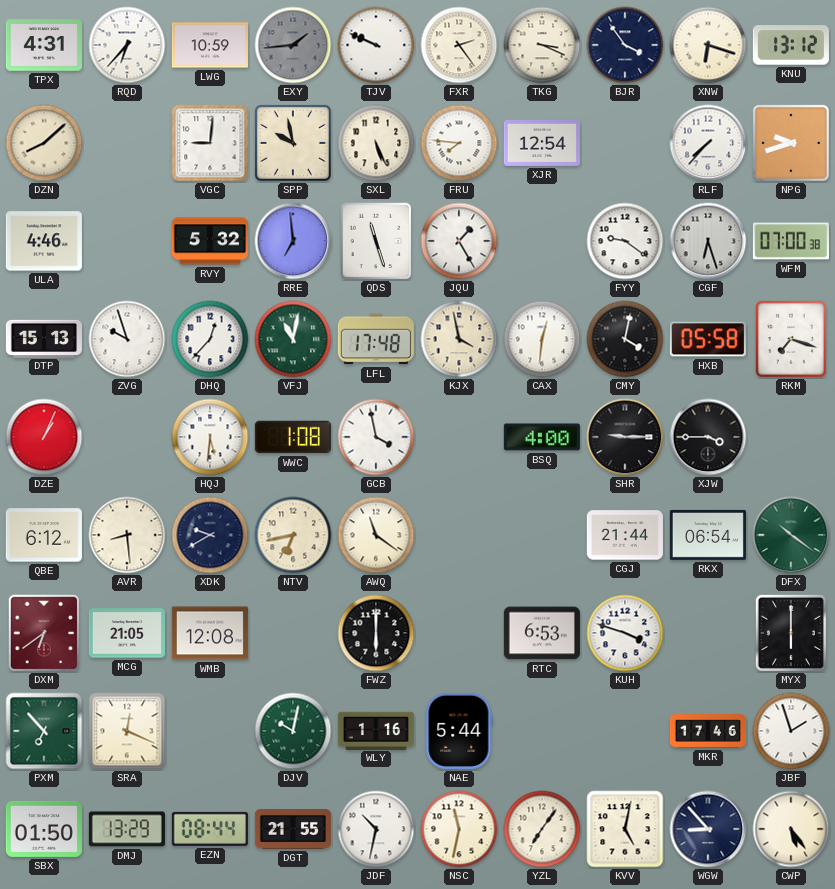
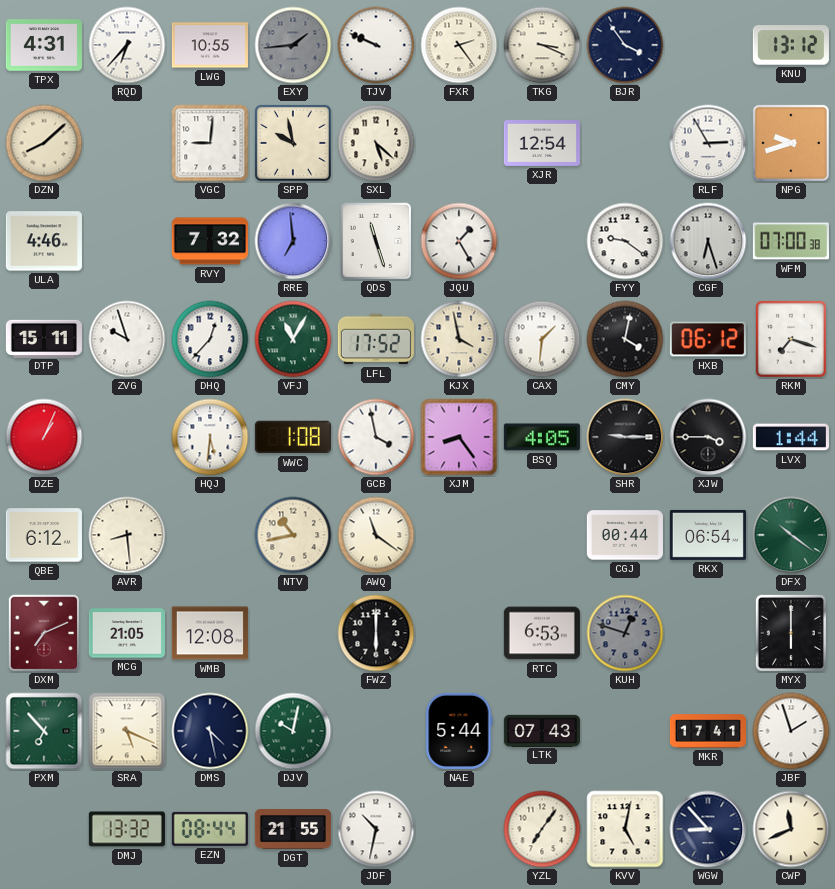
LWG: 10:59 -> 10:55 (210, 45)
XNW: 6:18 -> none (708, 45)
SXL: 5:26 -> 5:22 (376, 143)
FRU: 7:46 -> none (459, 143)
RLF: 7:37 -> 2:55 (708, 143)
RVY: 5:32 -> 7:32 (210, 241)
DTP: 15:13 -> 15:11 (44, 338)
VFJ: 11:02 -> 11:05 (293, 339)
LFL: 17:48 -> 17:52 (376, 339)
CAX: 12:31 -> 1:31 (542, 339)
HXB: 05:58 -> 06:12 (708, 339)
XJM: none -> 8:24 (459, 437)
BSQ: 4:00 -> 4:05 (542, 437)
LVX: none -> 1:44 (791, 437)
XDK: 9:40 -> none (210, 535)
NTV: 6:43 -> 10:43 (293, 535)
CGJ: 21:44 -> 00:44 (625, 535)
DXM: 6:39 -> 7:11 (44, 633)
KUH: 3:48 -> 12:48 (625, 633)
KUH dial: white -> grey (625, 633)
SRA: 12:19 -> 5:19 (127, 731)
DMS: none -> 4:28 (210, 731)
WLY: 1:16 -> none (376, 730)
LTK: none -> 07:43 (542, 730)
MKR: 17:46 -> 17:41 (708, 731)
SBX: 01:50 -> none (44, 829)
DMJ: 13:29 -> 13:32 (127, 829)
NSC: 11:32 -> none (459, 829)
CWP: 5:24 -> 11:41 (791, 829)
